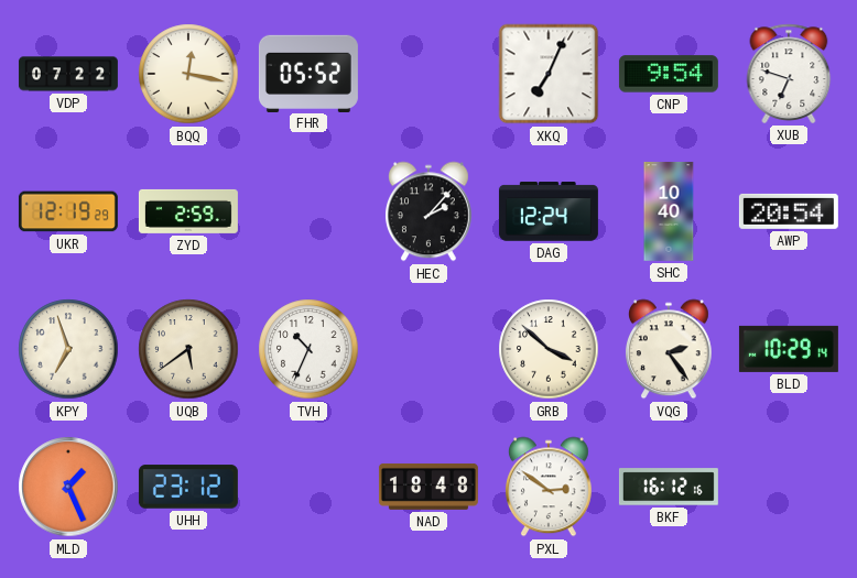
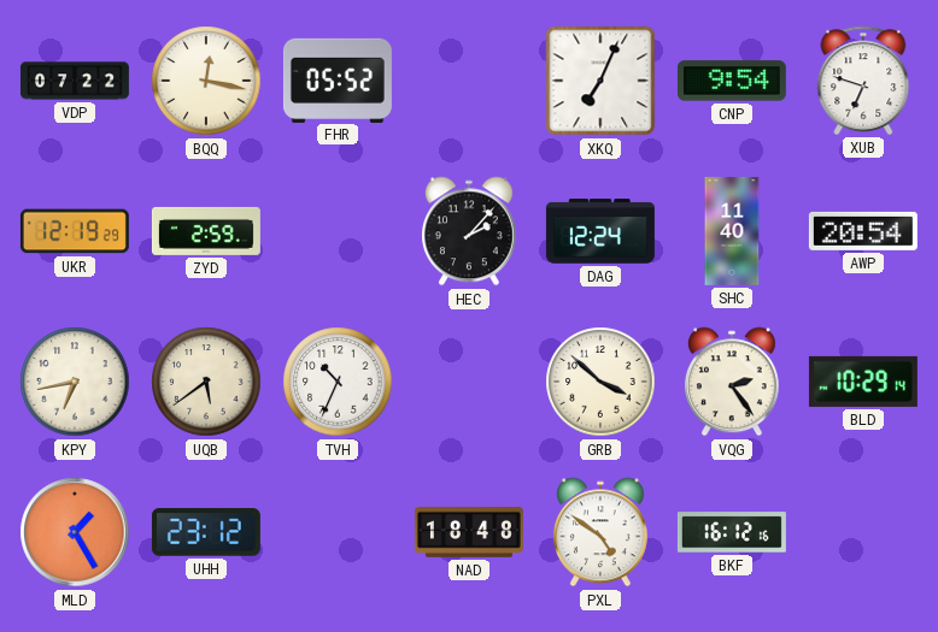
SHC: 10:40 -> 11:40 (732, 231)
KPY: 6:57 -> 6:43 (75, 382)
MLD: 1:26 -> 1:25 (75, 532)
PXL: 2:51 -> 4:51 (600, 532)
